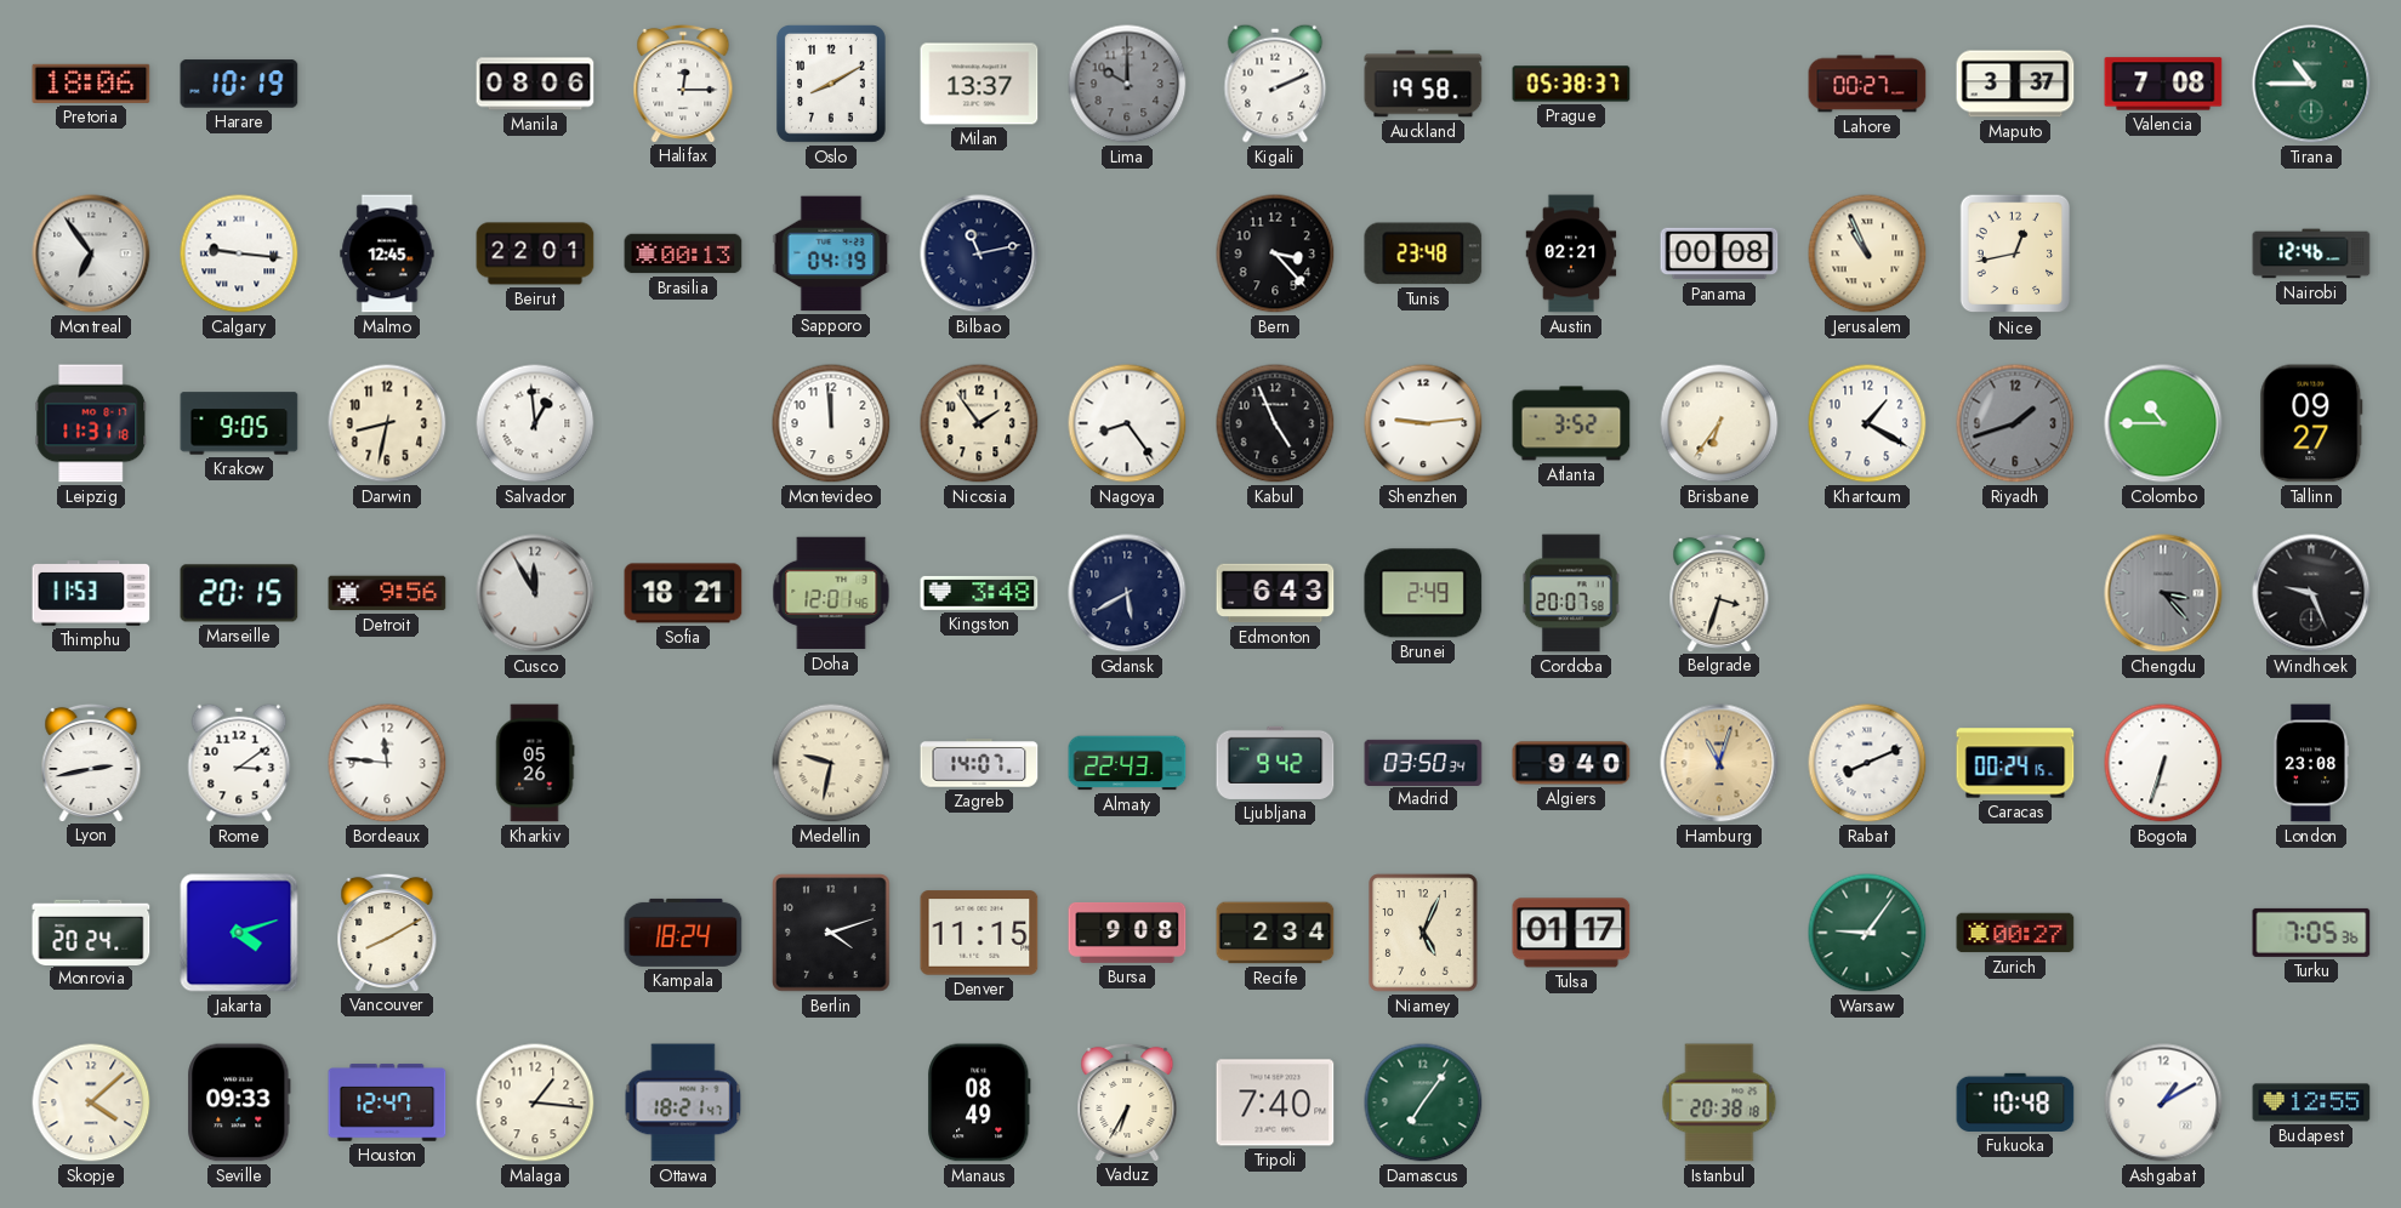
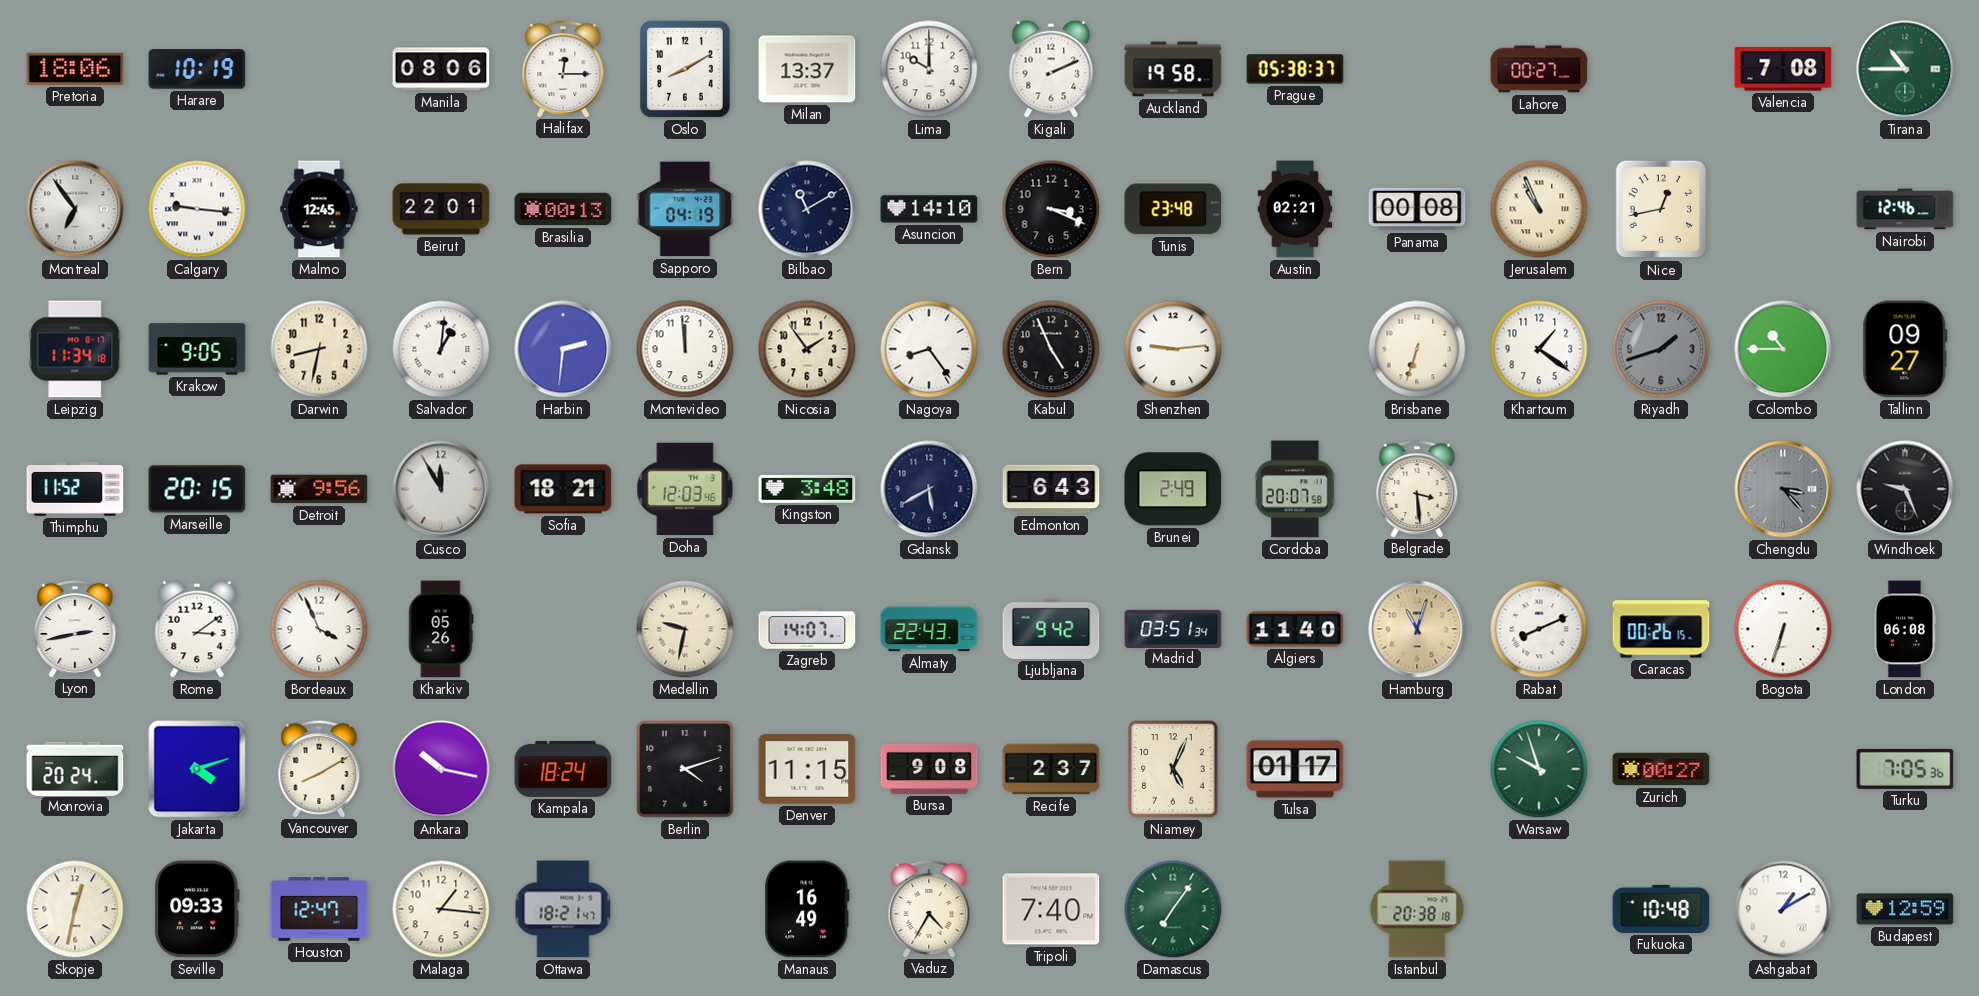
Lima dial: grey -> white (929, 69)
Maputo: 3:37 -> none (2015, 84)
Bilbao: 11:13 -> 11:10 (807, 209)
Asuncion: none -> 14:10 (929, 209)
Bern: 3:23 -> 3:19 (1051, 209)
Leipzig: 11:31 -> 11:34 (75, 349)
Salvador: 12:59 -> 1:01 (441, 349)
Harbin: none -> 2:31 (563, 349)
Atlanta: 3:52 -> none (1571, 423)
Brisbane: 6:36 -> 6:33 (1417, 349)
Khartoum: 1:20 -> 1:21 (1539, 349)
Thimphu: 11:53 -> 11:52 (75, 489)
Doha: 12:01 -> 12:03 (685, 489)
Belgrade: 3:33 -> 3:29 (1417, 488)
Bordeaux: 11:46 -> 3:56 (319, 629)
Madrid: 03:50 -> 03:51 (1173, 628)
Algiers: 9:40 -> 11:40 (1295, 629)
Caracas: 00:24 -> 00:26 (1661, 629)
London: 23:08 -> 06:08 (1905, 629)
Ankara: none -> 10:17 (441, 769)
Recife: 2:34 -> 2:37 (1051, 769)
Warsaw: 9:06 -> 9:57 (1539, 769)
Skopje: 4:08 -> 12:32 (75, 909)
Manaus: 08:49 -> 16:49 (807, 909)
Vaduz: 6:35 -> 4:35 (929, 908)
Budapest: 12:55 -> 12:59 (1905, 909)
